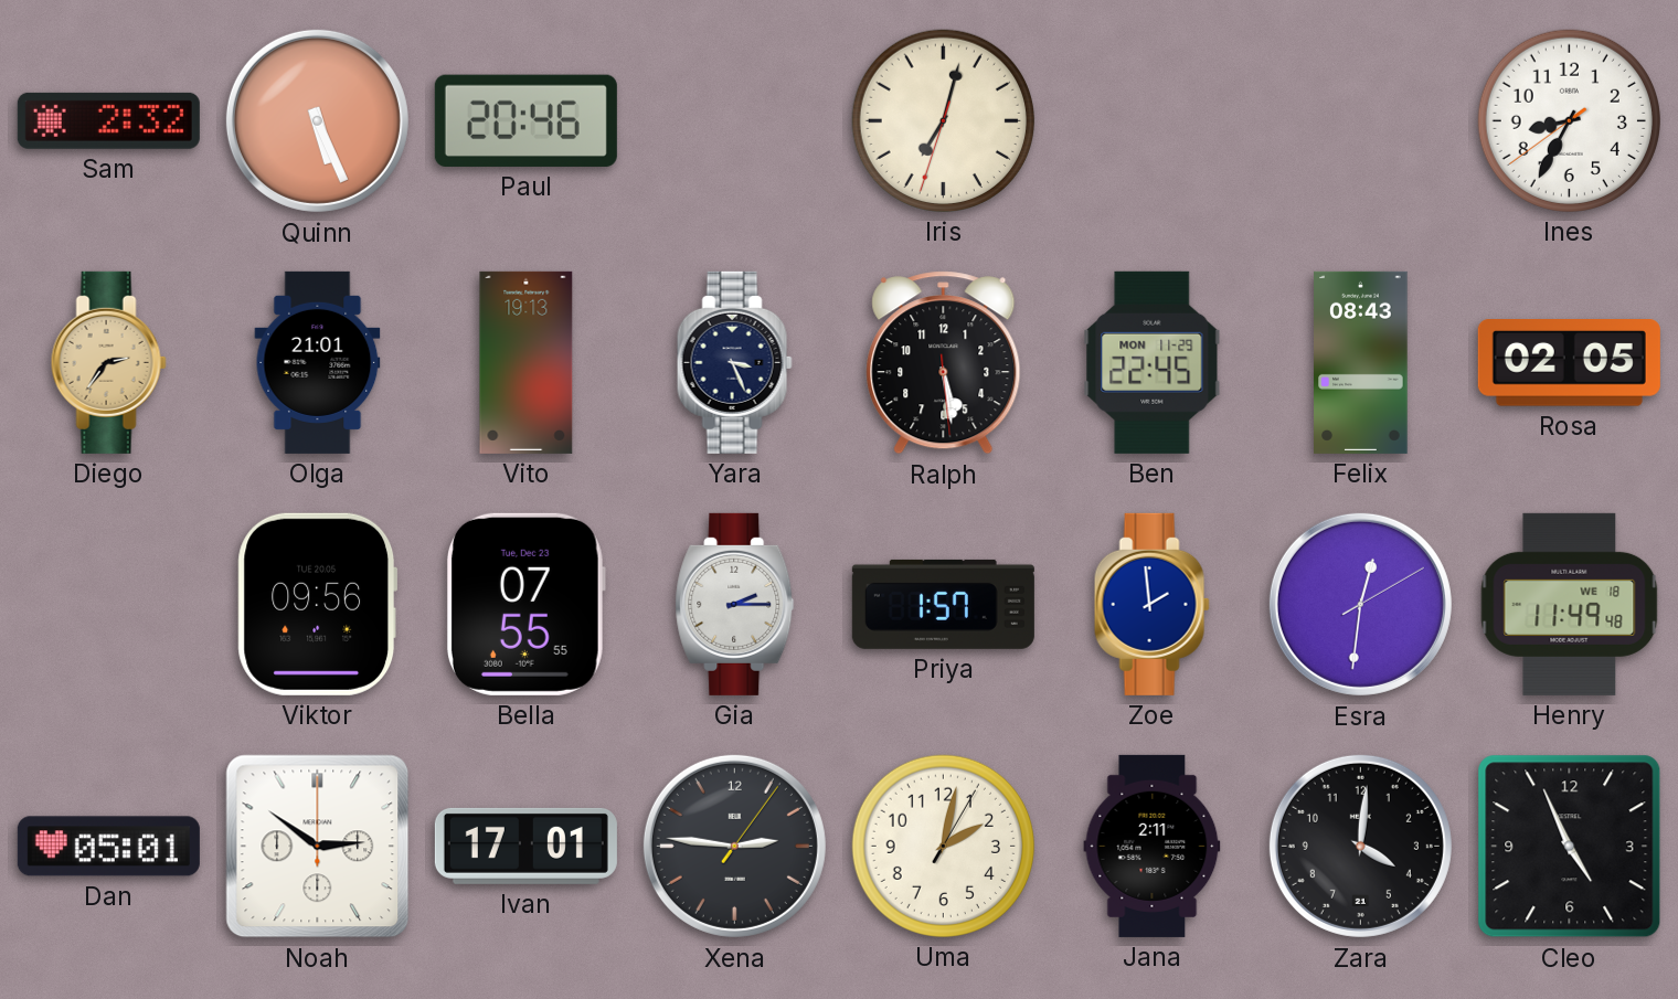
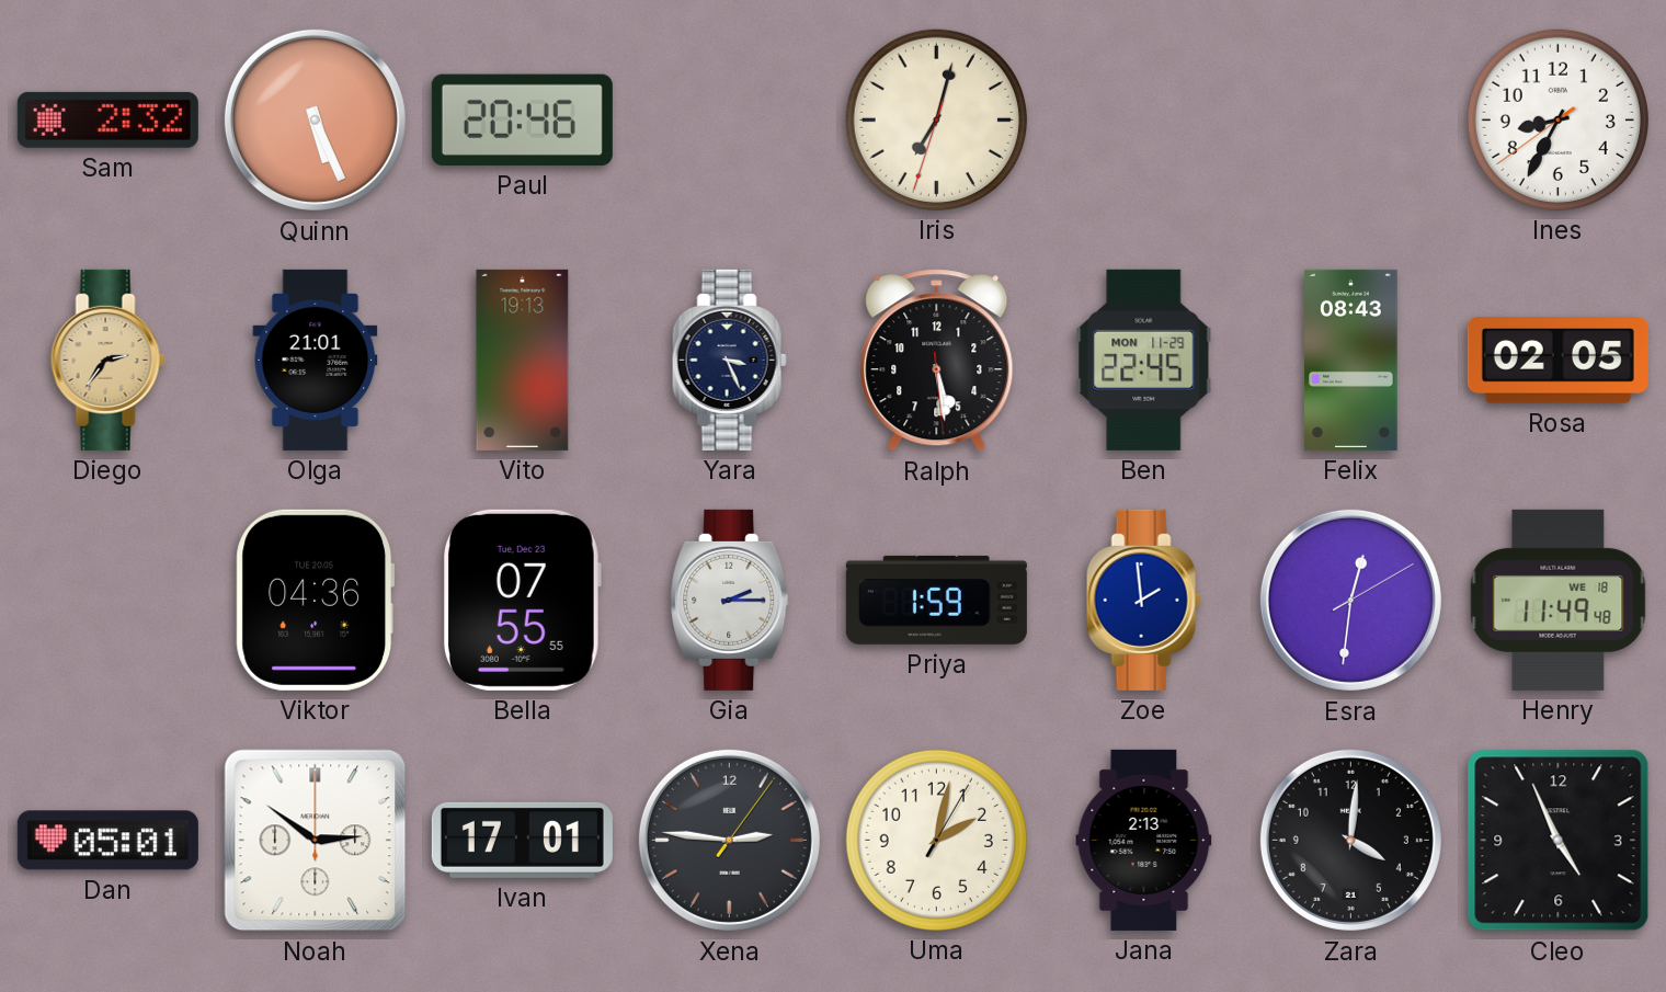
Viktor: 09:56 -> 04:36 (315, 600)
Priya: 1:57 -> 1:59 (936, 600)
Jana: 2:11 -> 2:13 (1144, 840)
